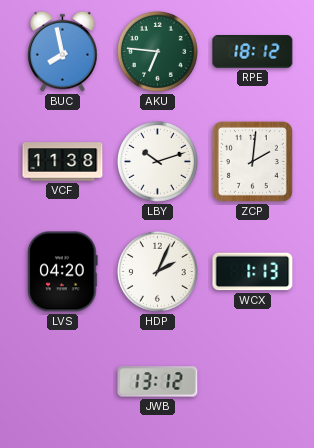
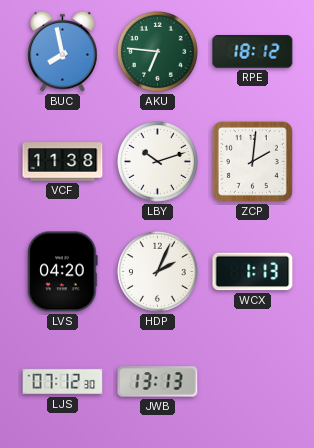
LJS: none -> 07:12 (63, 382)
JWB: 13:12 -> 13:13 (158, 382)
